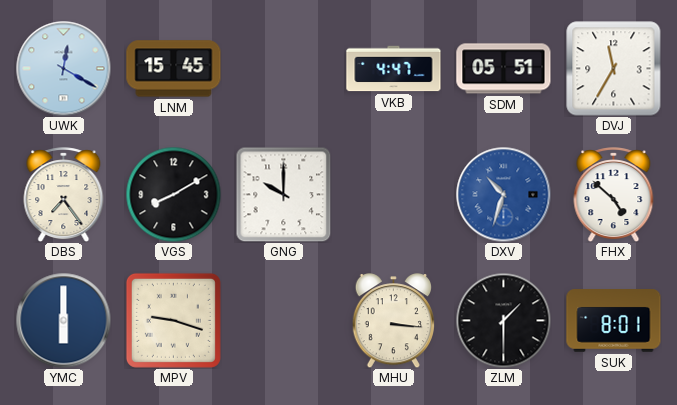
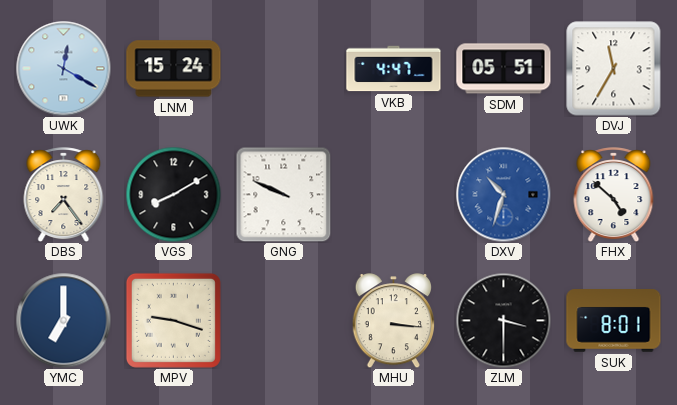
LNM: 15:45 -> 15:24 (174, 69)
GNG: 10:00 -> 9:49 (283, 194)
YMC: 6:00 -> 7:00 (63, 320)
ZLM: 1:30 -> 3:30 (503, 320)
